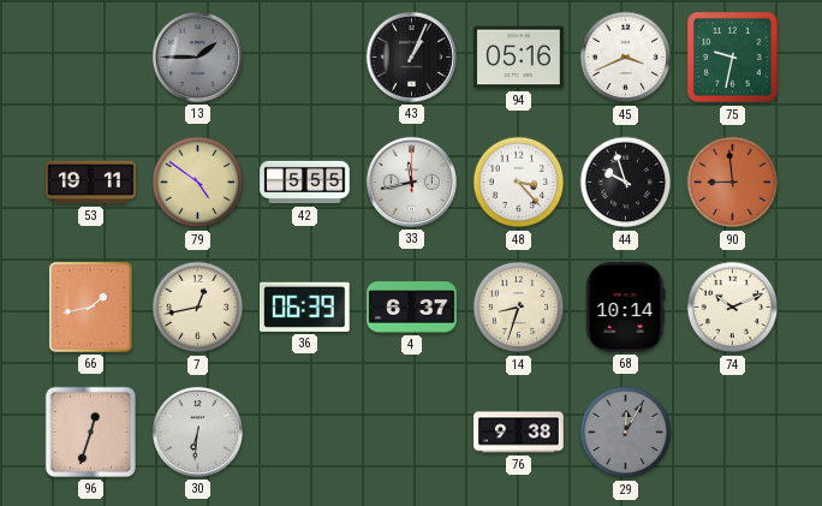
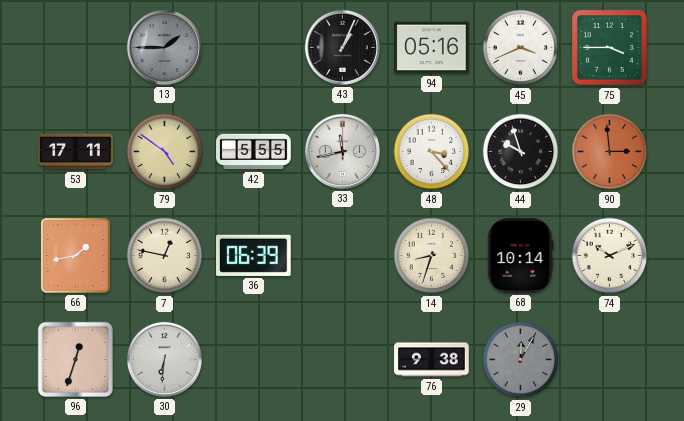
75: 9:32 -> 3:45 (610, 48)
53: 19:11 -> 17:11 (76, 152)
90: 8:59 -> 2:59 (610, 152)
7: 12:43 -> 12:47 (165, 256)
4: 6:37 -> none (412, 308)
